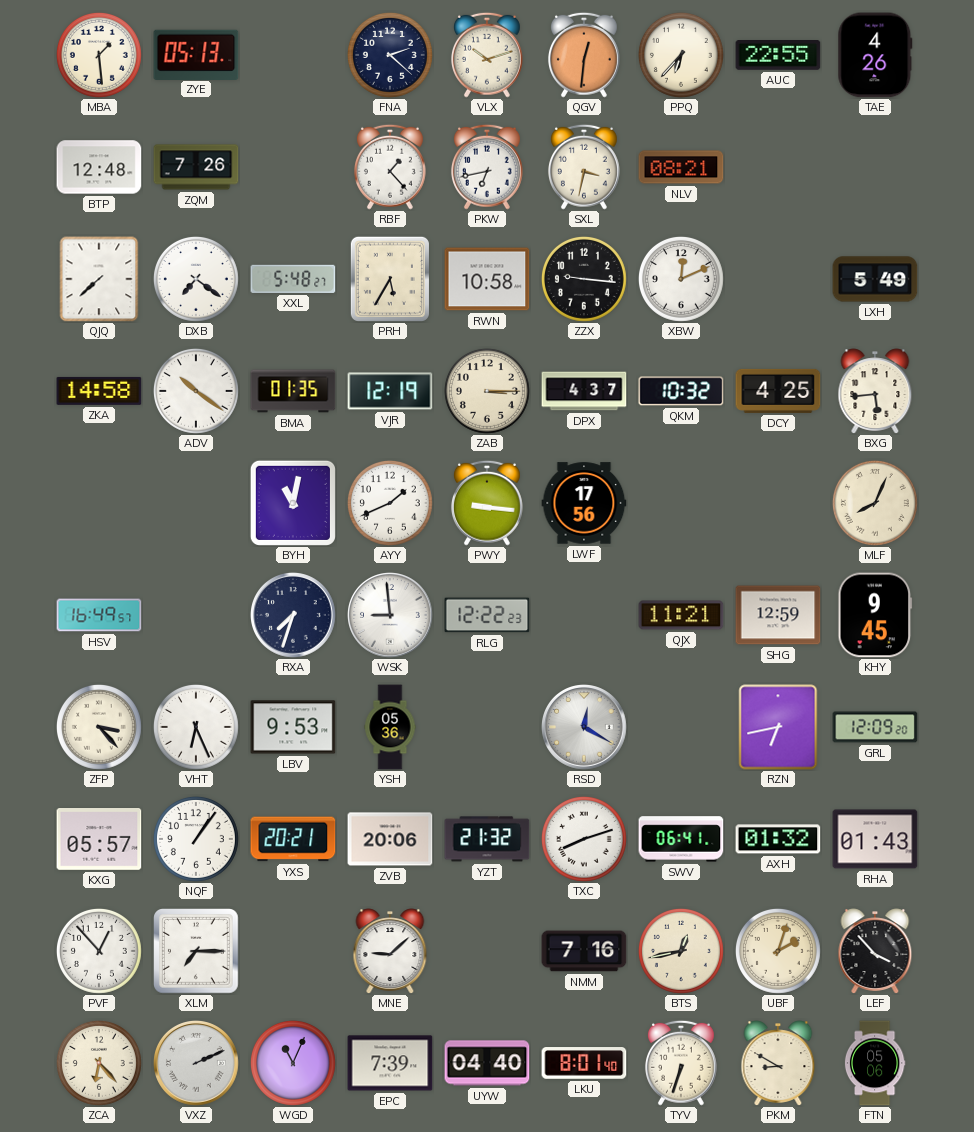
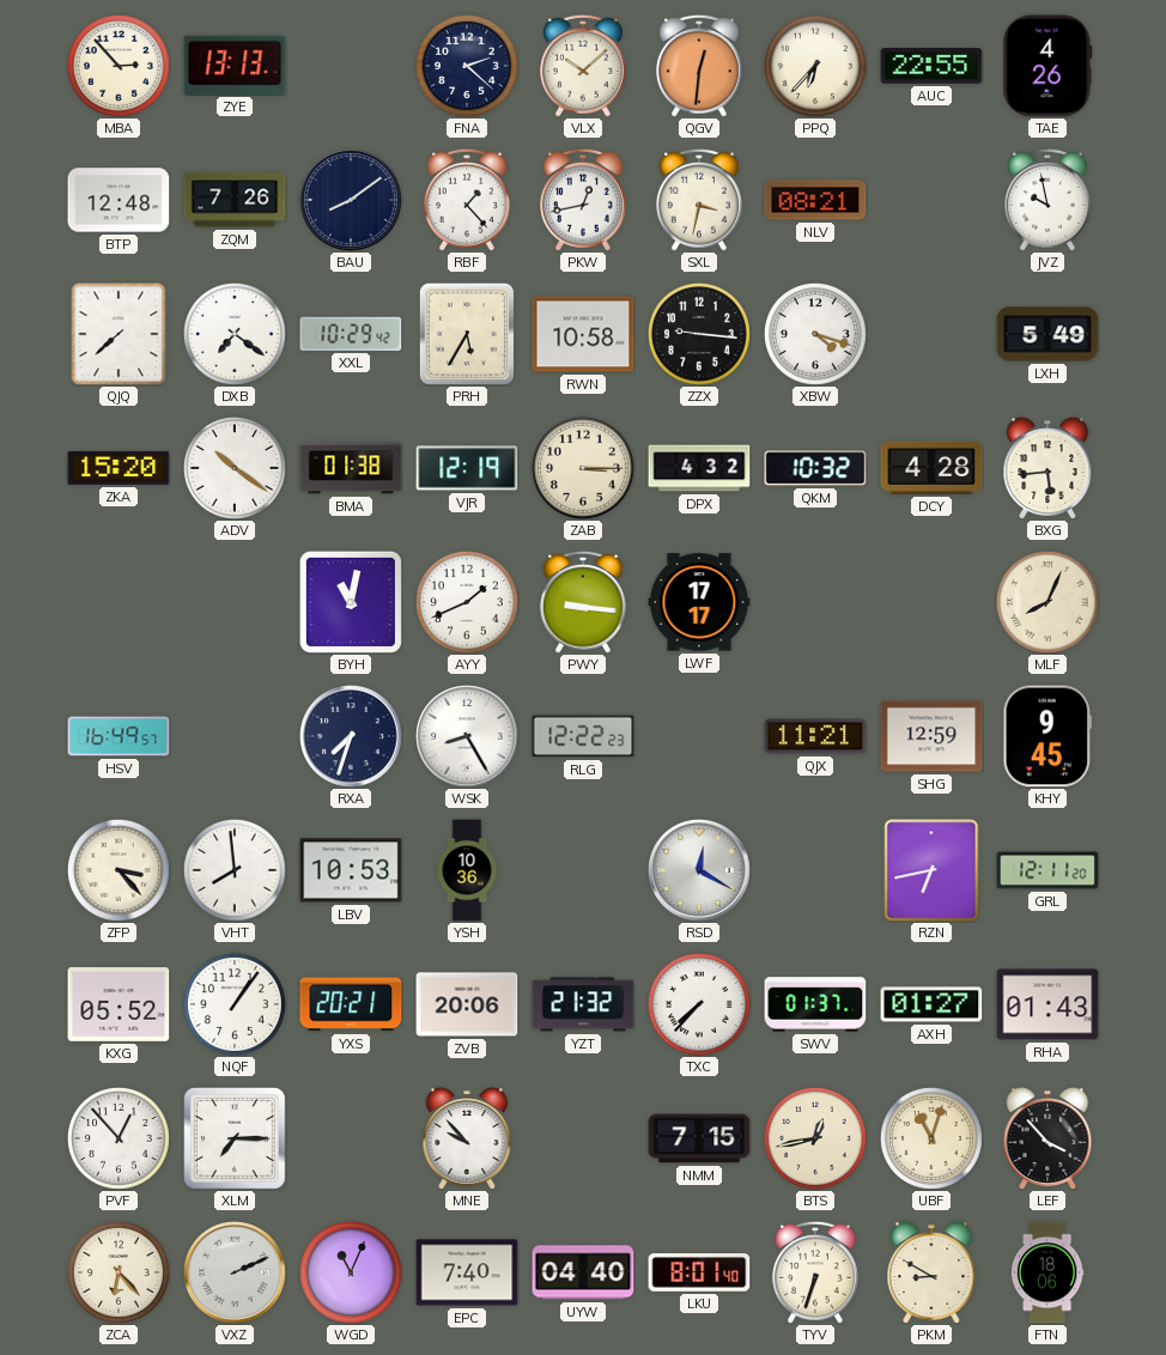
MBA: 1:29 -> 2:53 (119, 66)
ZYE: 05:13 -> 13:13 (235, 65)
VLX: 10:12 -> 10:08 (583, 66)
BAU: none -> 8:09 (352, 201)
PKW: 6:43 -> 12:43 (583, 200)
JVZ: none -> 9:58 (1047, 200)
XXL: 5:48 -> 10:29 (351, 334)
XBW: 12:11 -> 4:18 (815, 334)
ZKA: 14:58 -> 15:20 (119, 468)
BMA: 01:35 -> 01:38 (351, 468)
DPX: 4:37 -> 4:32 (699, 468)
DCY: 4:25 -> 4:28 (931, 468)
LWF: 17:56 -> 17:17 (699, 602)
WSK: 8:59 -> 8:25 (468, 737)
VHT: 6:26 -> 7:59 (235, 870)
LBV: 9:53 -> 10:53 (351, 870)
YSH: 05:36 -> 10:36 (467, 870)
GRL: 12:09 -> 12:11 (1047, 870)
KXG: 05:57 -> 05:52 (119, 1005)
TXC: 8:12 -> 7:37 (699, 1004)
SWV: 06:41 -> 01:37 (815, 1004)
AXH: 01:32 -> 01:27 (931, 1004)
MNE: 9:08 -> 9:53 (467, 1138)
NMM: 7:16 -> 7:15 (699, 1138)
UBF: 2:03 -> 11:03 (931, 1138)
EPC: 7:39 -> 7:40 (467, 1272)
FTN: 05:06 -> 18:06 (1047, 1272)
